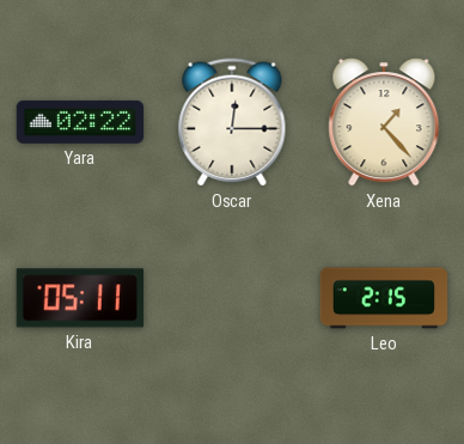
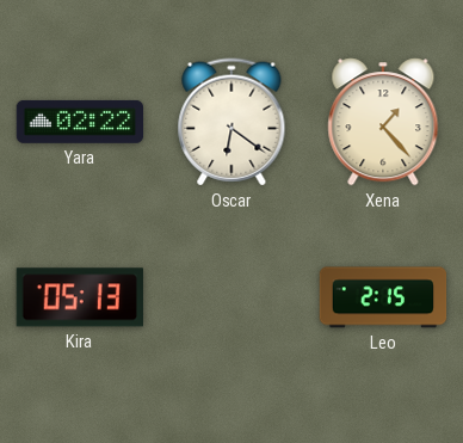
Oscar: 12:15 -> 6:21 (231, 122)
Kira: 05:11 -> 05:13 (80, 297)
